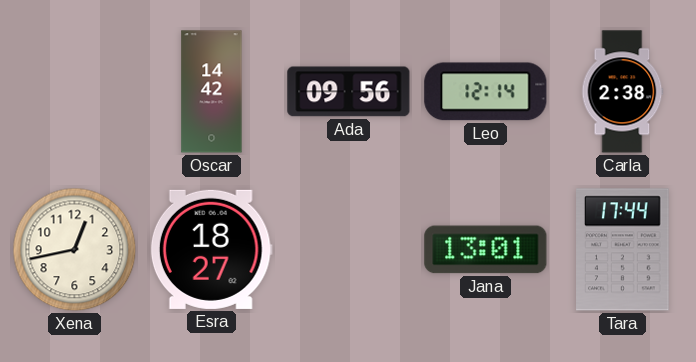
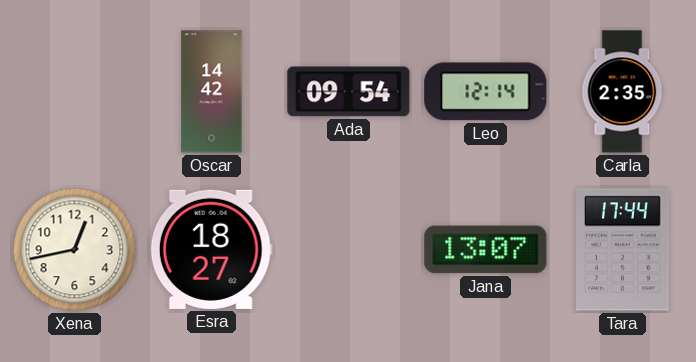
Ada: 09:56 -> 09:54 (349, 92)
Carla: 2:38 -> 2:35 (623, 92)
Jana: 13:01 -> 13:07 (486, 250)
